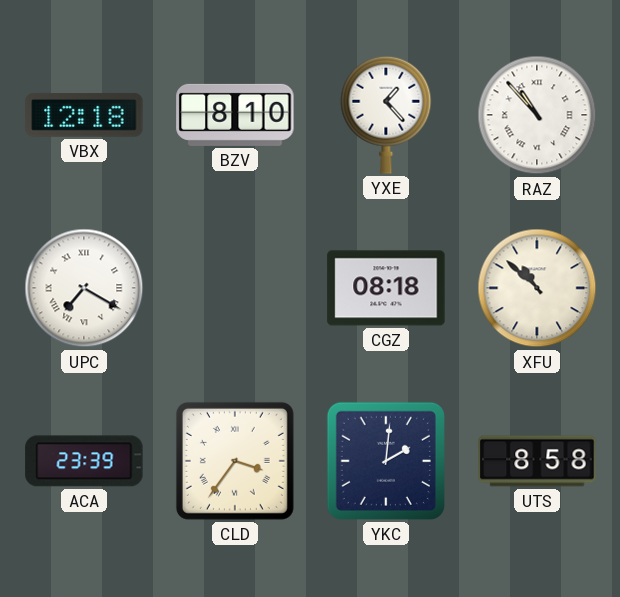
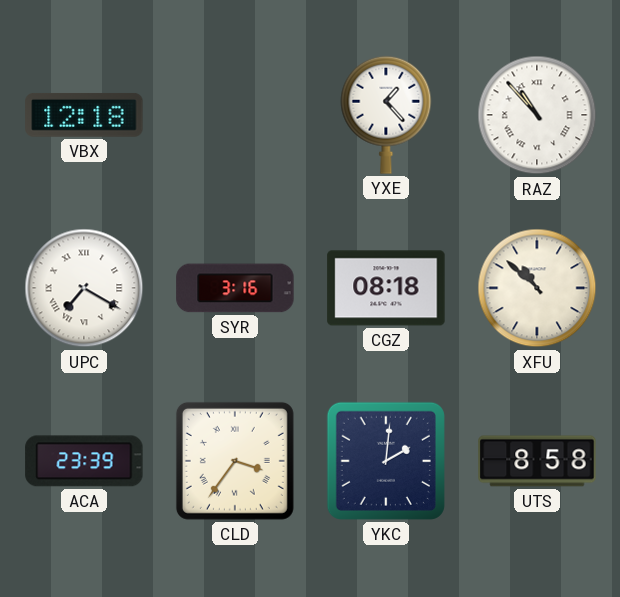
BZV: 8:10 -> none (235, 115)
SYR: none -> 3:16 (235, 288)
